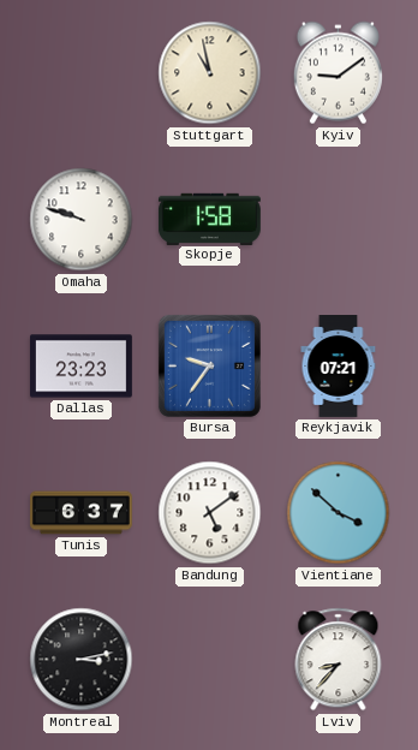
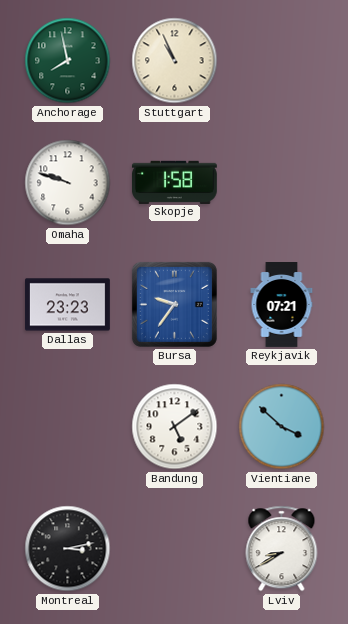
Anchorage: none -> 7:58 (68, 61)
Stuttgart: 10:58 -> 10:56 (175, 61)
Kyiv: 9:09 -> none (338, 73)
Tunis: 6:37 -> none (82, 513)
Lviv: 8:37 -> 8:40 (282, 549)
